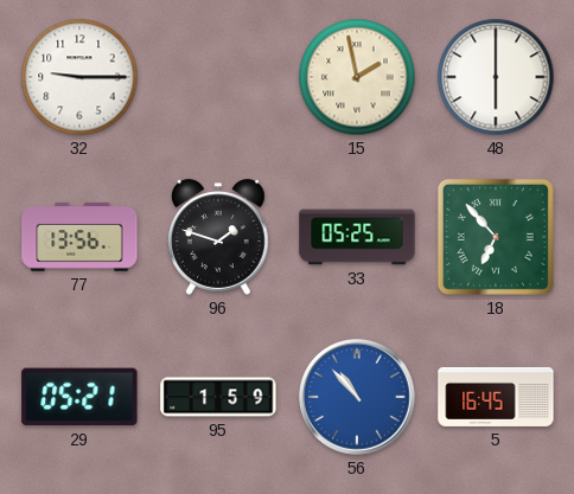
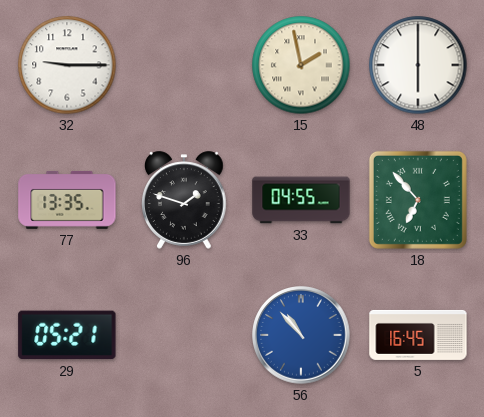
77: 13:56 -> 13:35 (67, 200)
33: 05:25 -> 04:55 (301, 200)
95: 1:59 -> none (218, 397)
